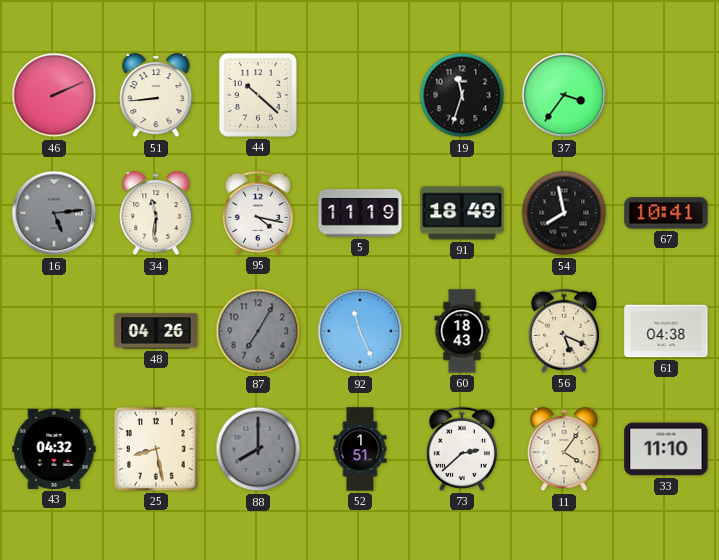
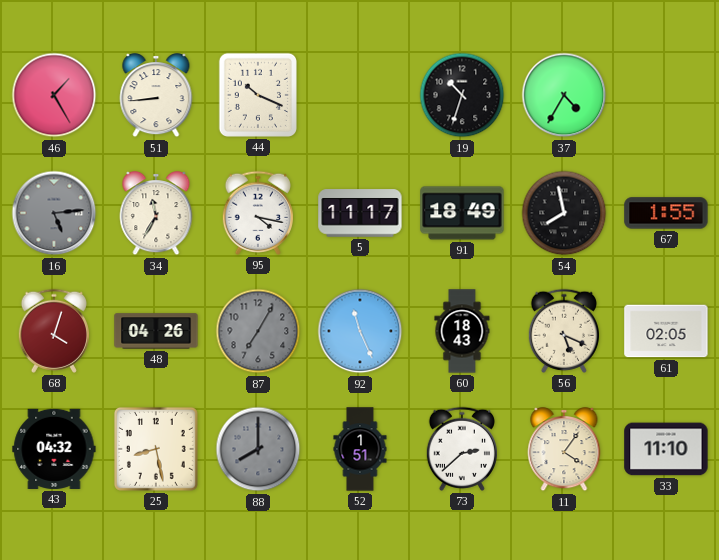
46: 2:11 -> 1:25 (54, 95)
44: 10:22 -> 10:19 (258, 95)
19: 11:33 -> 10:33 (462, 95)
37: 3:36 -> 4:35 (564, 95)
34: 11:31 -> 11:35 (156, 214)
5: 11:19 -> 11:17 (360, 213)
67: 10:41 -> 1:55 (666, 213)
68: none -> 4:03 (53, 331)
61: 04:38 -> 02:05 (666, 331)
